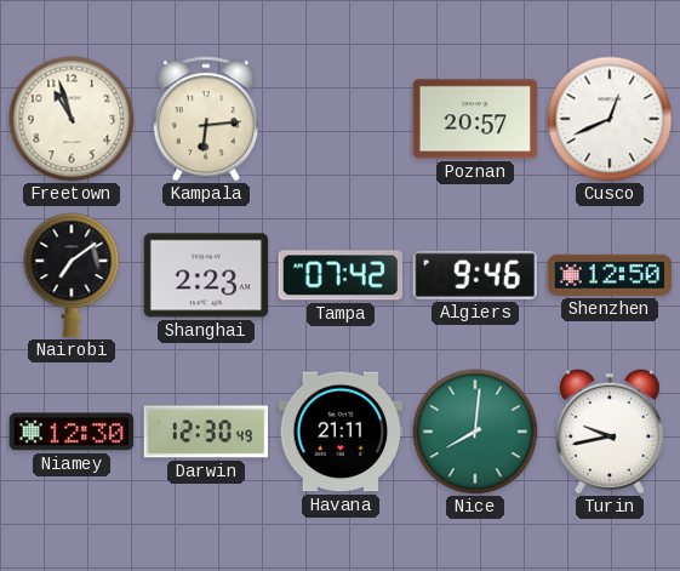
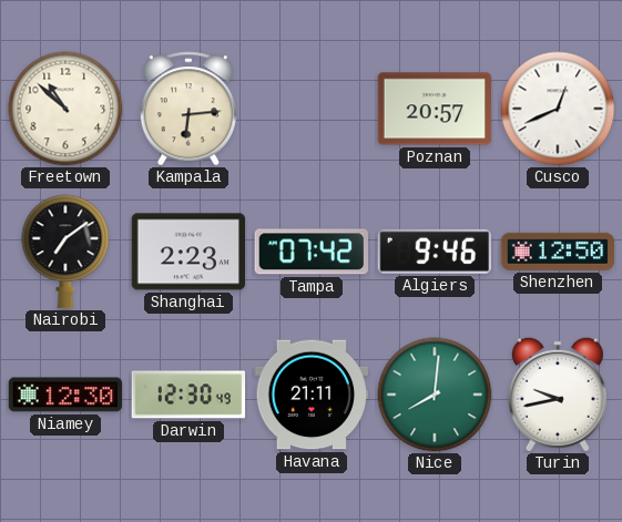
Freetown: 10:57 -> 10:52 (65, 109)
